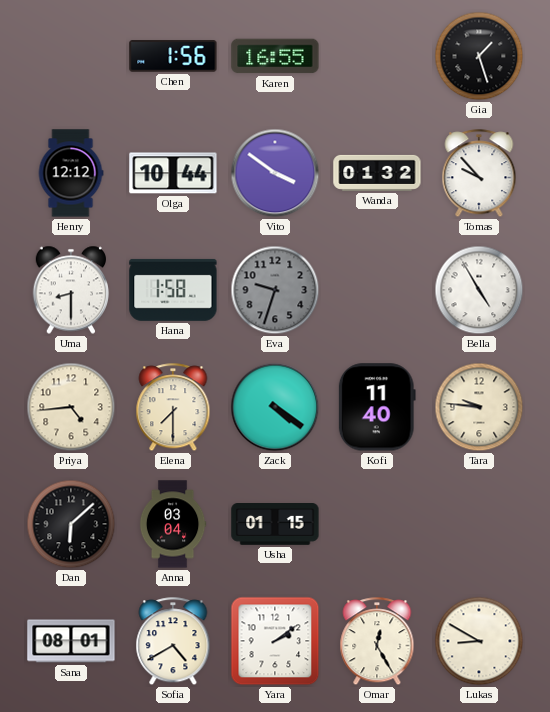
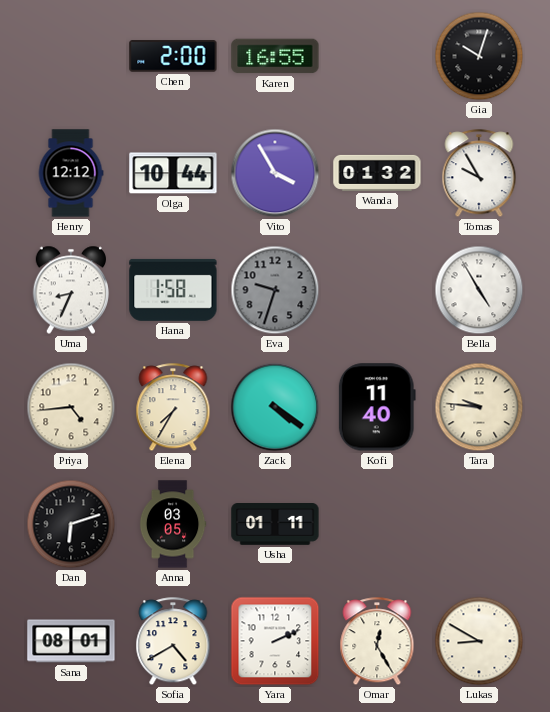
Chen: 1:56 -> 2:00 (173, 56)
Gia: 1:27 -> 10:03 (479, 56)
Vito: 3:51 -> 3:55 (275, 173)
Tomas: 9:53 -> 9:55 (479, 174)
Uma: 8:30 -> 8:34 (71, 290)
Elena: 7:30 -> 7:35 (173, 408)
Dan: 6:08 -> 6:12 (71, 524)
Anna: 03:04 -> 03:05 (173, 524)
Usha: 01:15 -> 01:11 (275, 525)
Yara: 2:09 -> 2:11 (275, 641)
